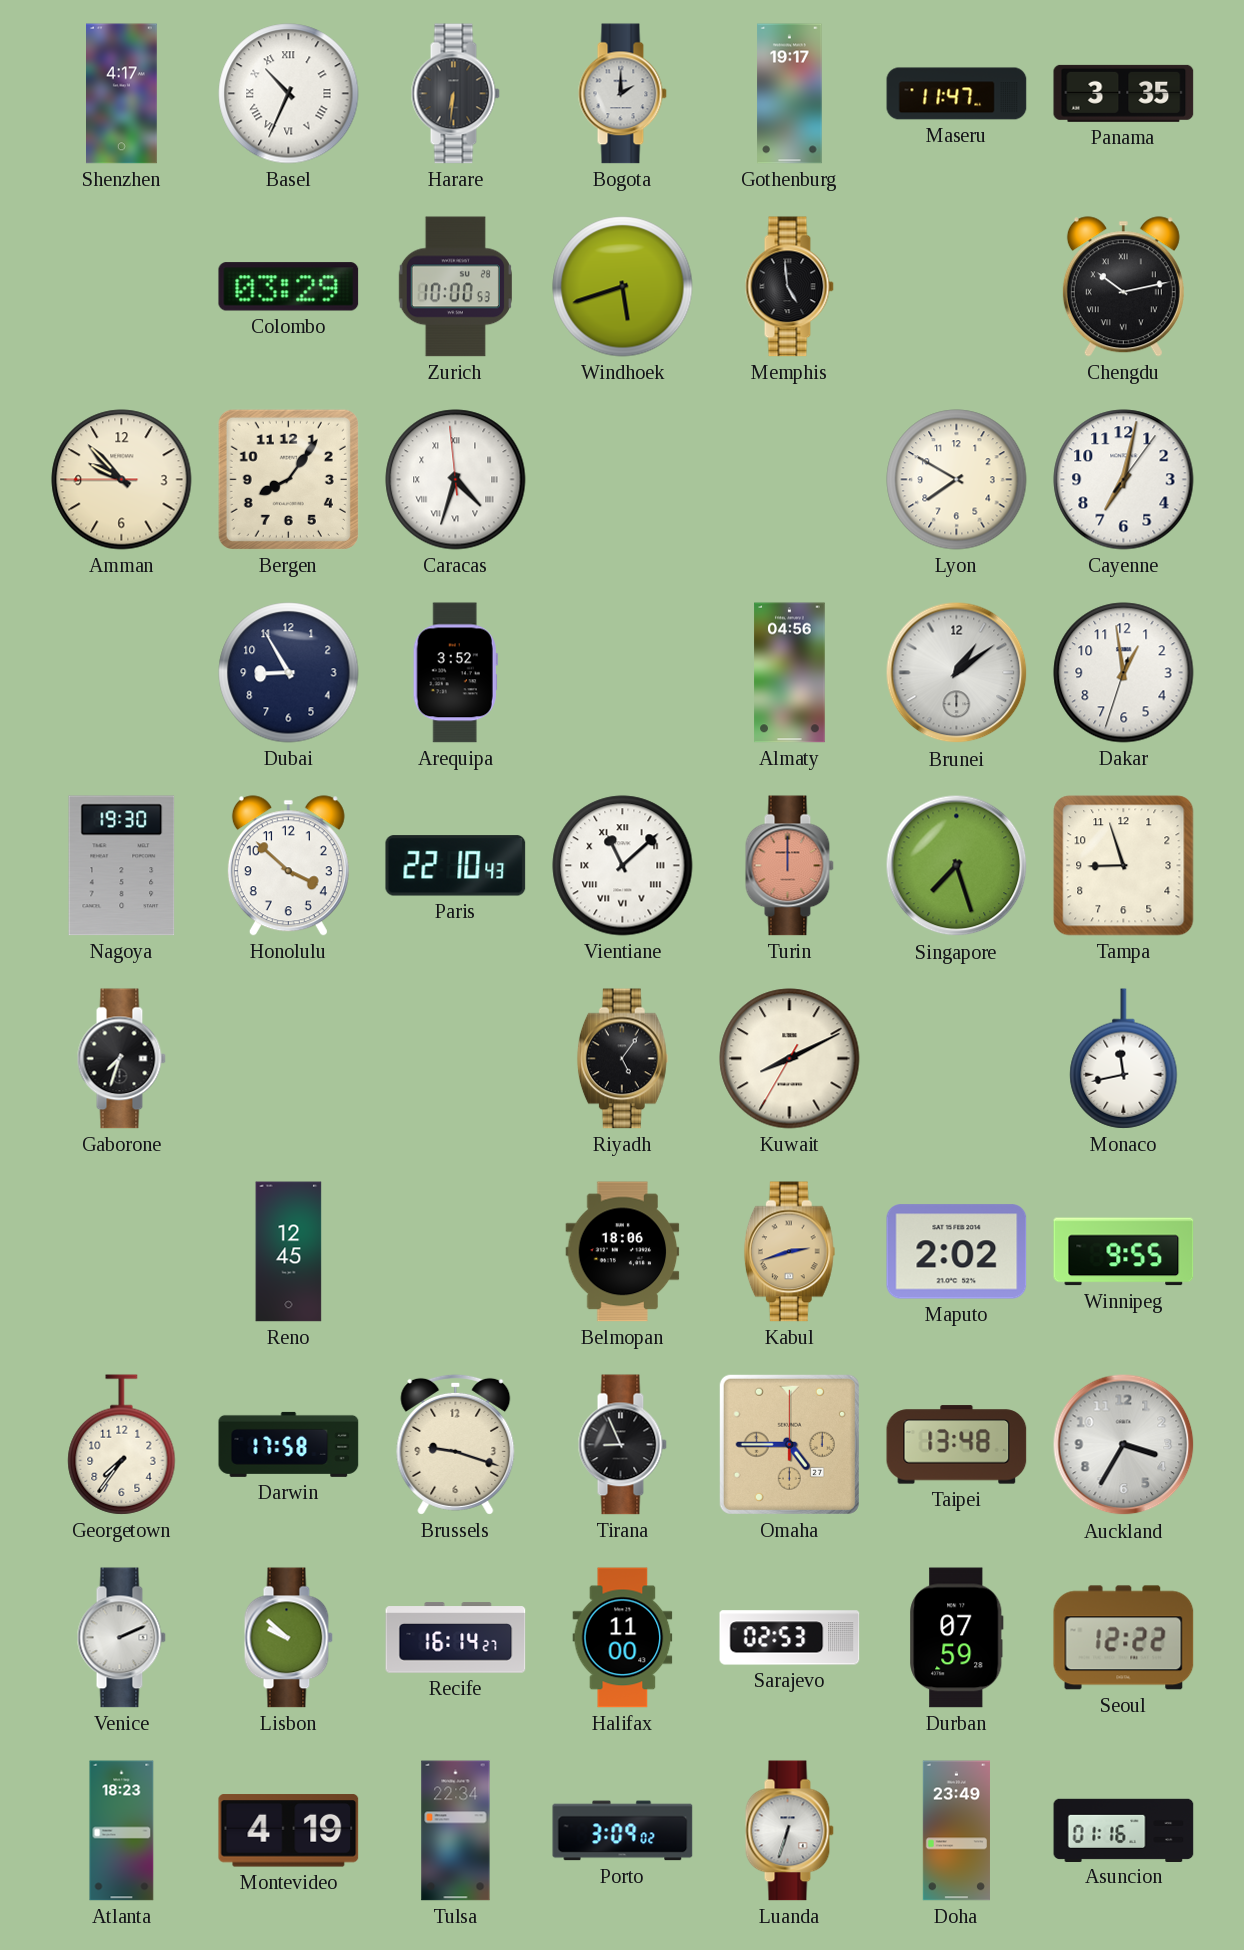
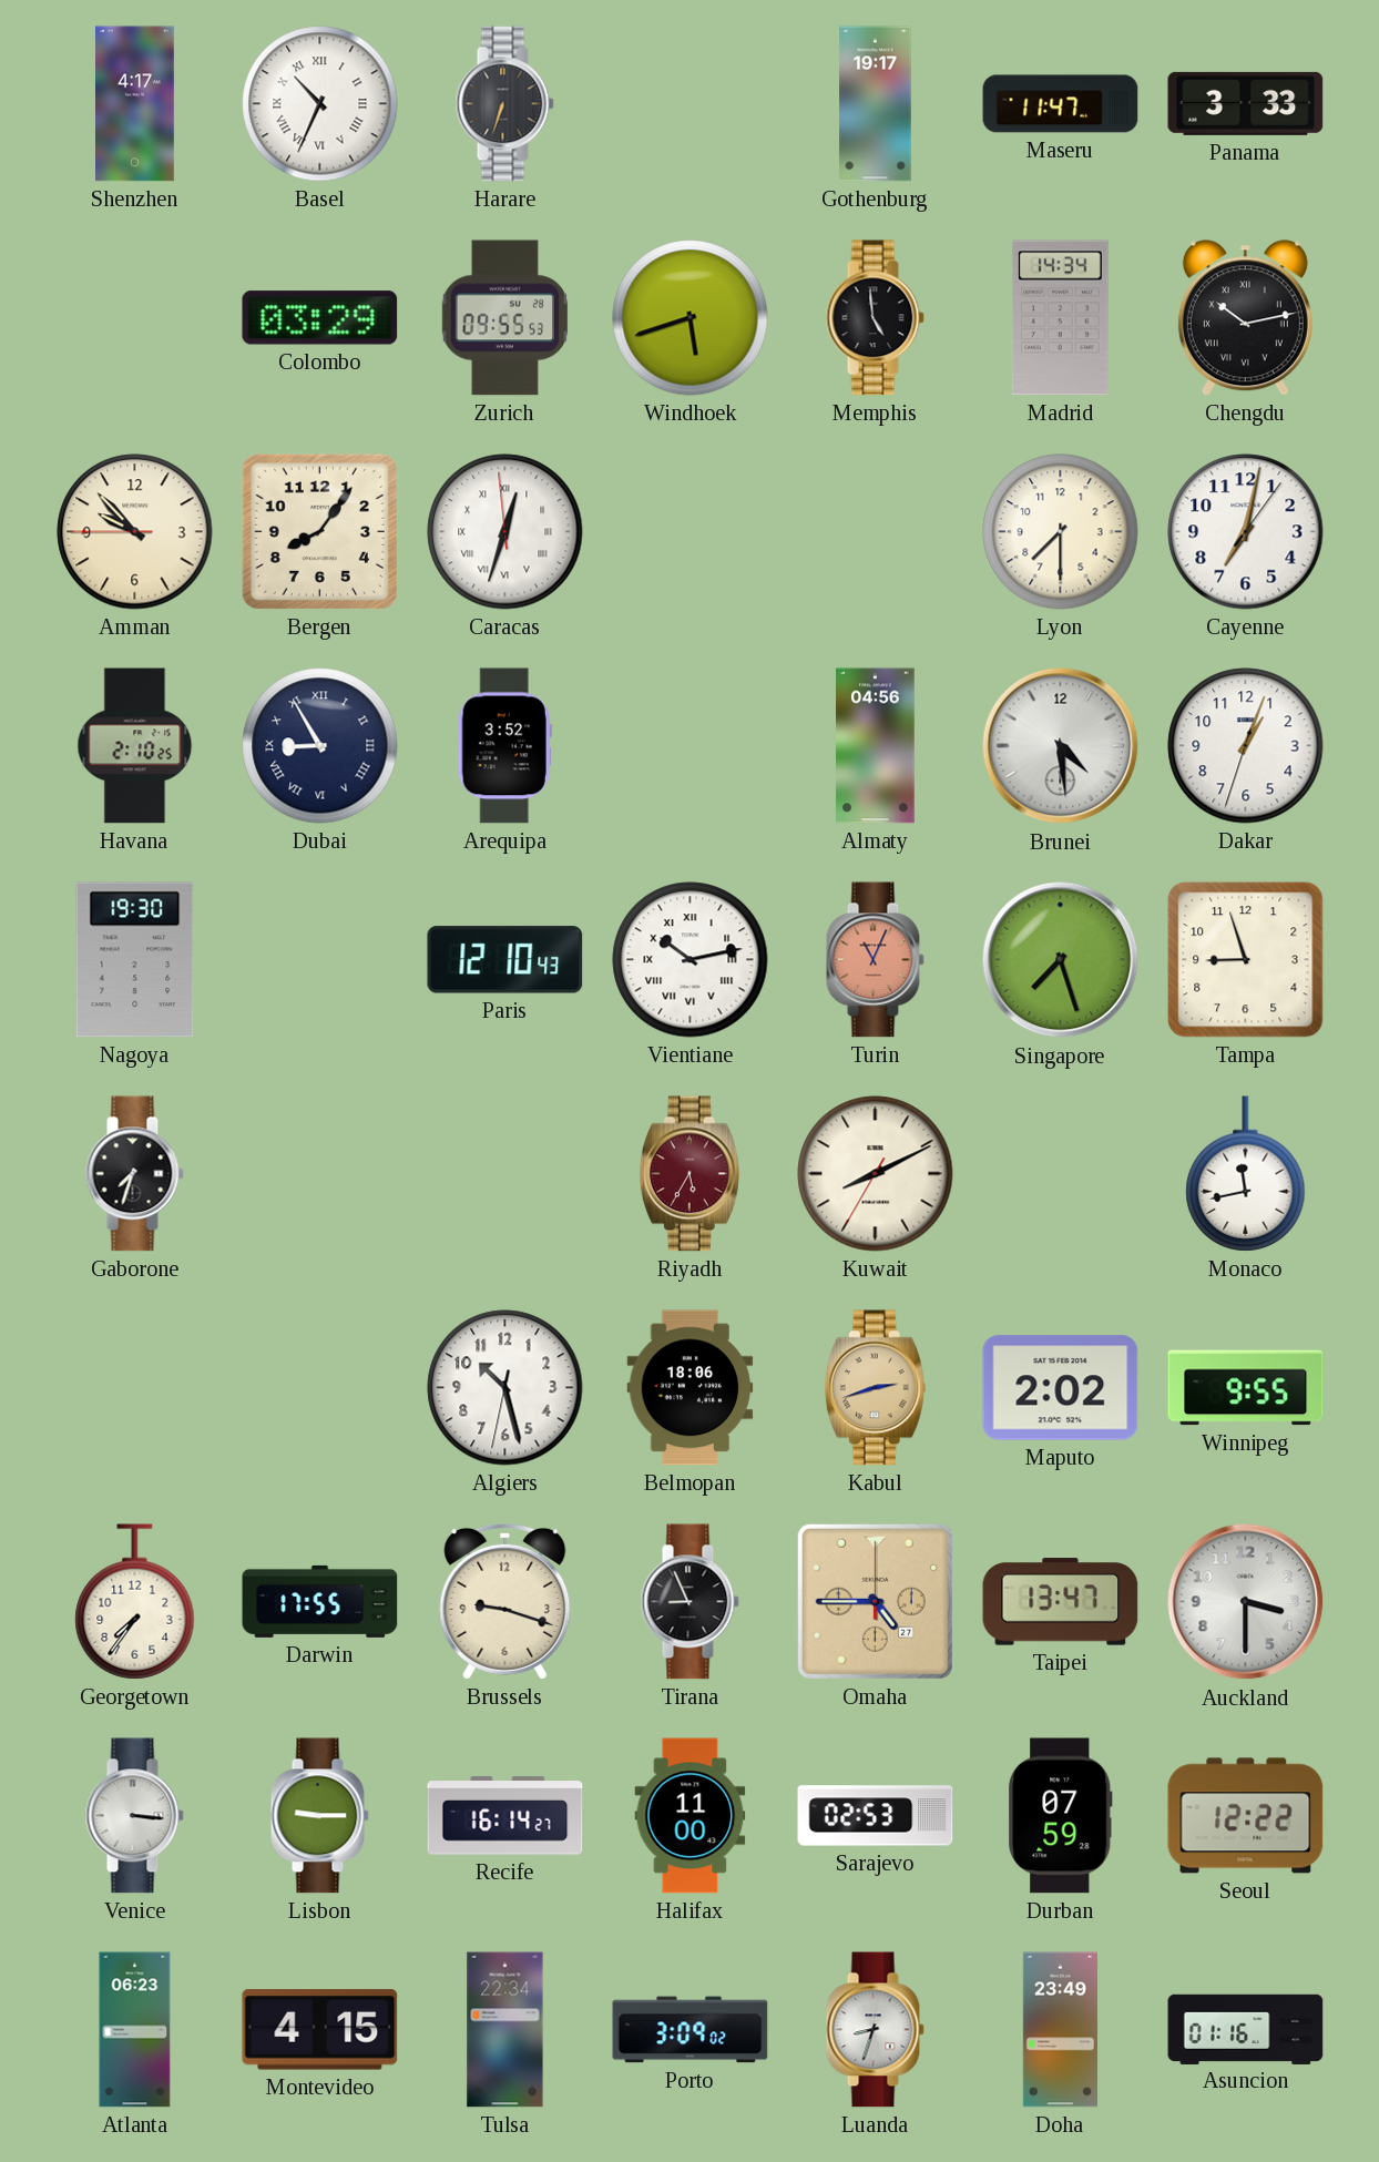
Harare: 6:31 -> 6:33 (504, 104)
Bogota: 2:00 -> none (622, 94)
Panama: 3:35 -> 3:33 (1246, 103)
Zurich: 10:00 -> 09:55 (504, 318)
Madrid: none -> 14:34 (1060, 318)
Caracas: 4:32 -> 12:32 (505, 532)
Lyon: 7:50 -> 7:30 (1061, 532)
Havana: none -> 2:10 (135, 746)
Dubai numerals: Arabic -> Roman (320, 746)
Brunei: 1:09 -> 4:29 (1061, 746)
Dakar: 12:58 -> 1:03 (1246, 746)
Honolulu: 3:52 -> none (288, 866)
Paris: 22:10 -> 12:10 (505, 960)
Vientiane: 11:08 -> 10:13 (691, 960)
Turin: 12:00 -> 11:04 (875, 960)
Riyadh: 5:06 -> 5:35 (689, 1174)
Riyadh dial: black -> burgundy (689, 1174)
Reno: 12:45 -> none (289, 1252)
Algiers: none -> 10:27 (505, 1388)
Darwin: 17:58 -> 17:55 (320, 1601)
Taipei: 13:48 -> 13:47 (1061, 1602)
Auckland: 3:35 -> 3:30 (1246, 1602)
Venice: 2:11 -> 3:16 (134, 1816)
Lisbon: 9:52 -> 9:15 (319, 1816)
Atlanta: 18:23 -> 06:23 (135, 2030)
Montevideo: 4:19 -> 4:15 (320, 2030)
Luanda: 6:33 -> 8:33 (875, 2030)
